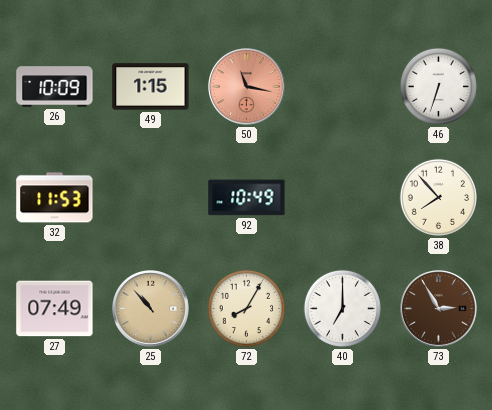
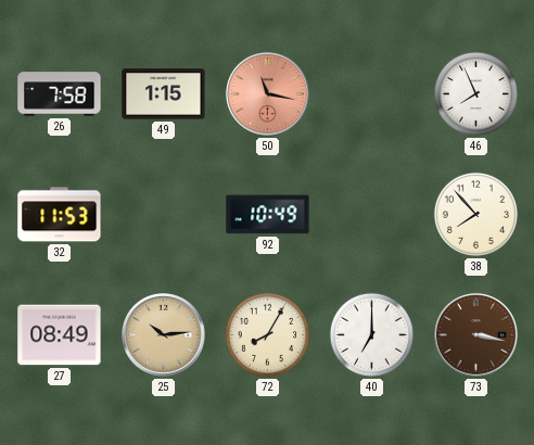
26: 10:09 -> 7:58 (60, 94)
46: 6:33 -> 7:56 (475, 93)
27: 07:49 -> 08:49 (60, 335)
25: 10:53 -> 10:14 (164, 335)
73: 2:55 -> 3:17 (476, 335)
